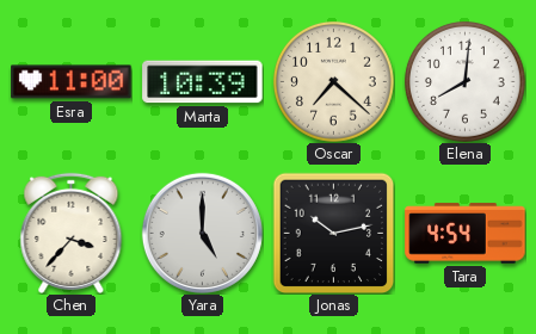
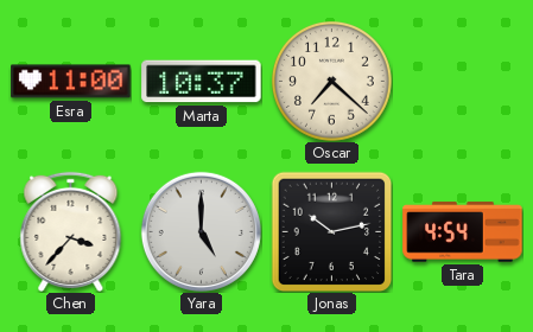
Marta: 10:39 -> 10:37 (202, 82)
Elena: 8:01 -> none (464, 81)
